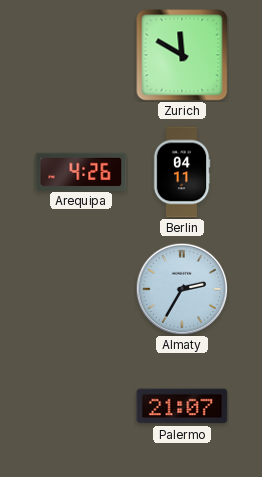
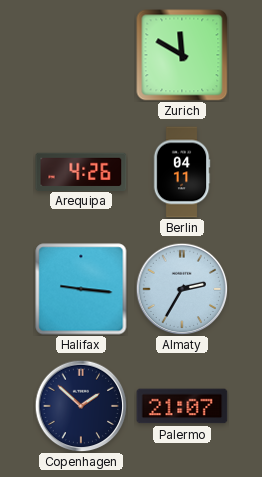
Halifax: none -> 9:16 (81, 289)
Copenhagen: none -> 1:52 (81, 406)
